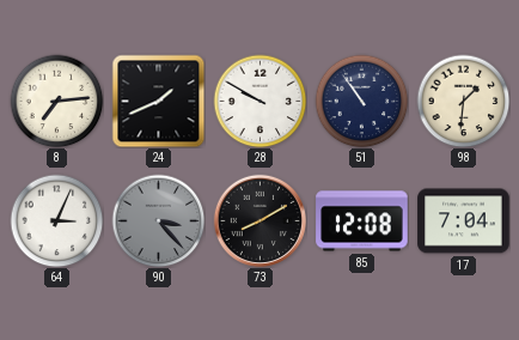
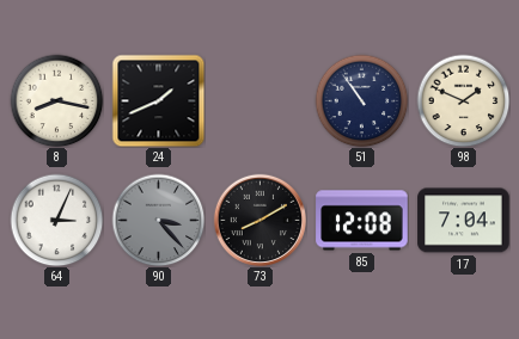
8: 7:14 -> 8:17 (56, 100)
28: 9:50 -> none (259, 101)
98: 1:31 -> 1:49 (463, 100)
